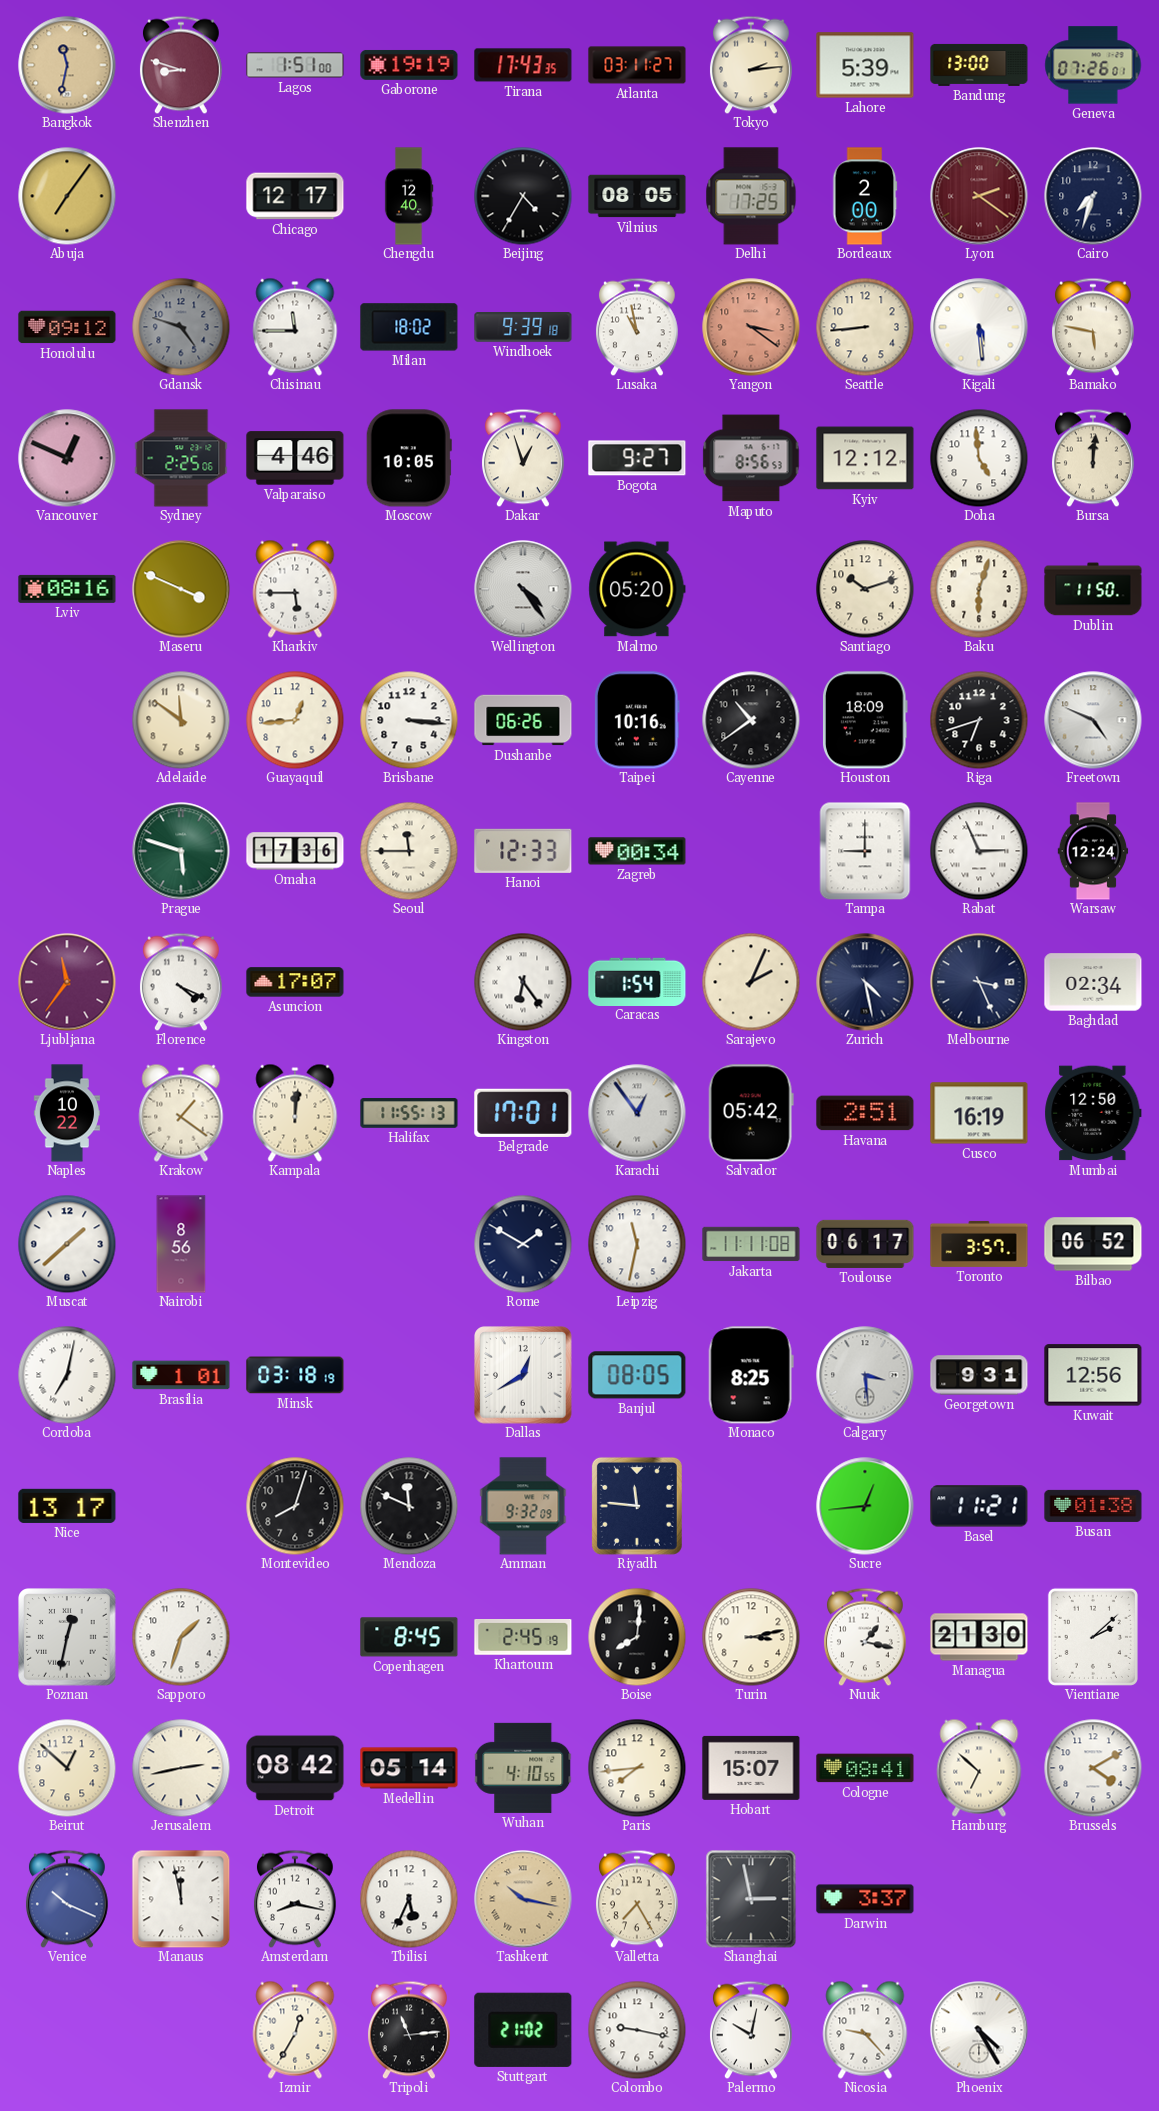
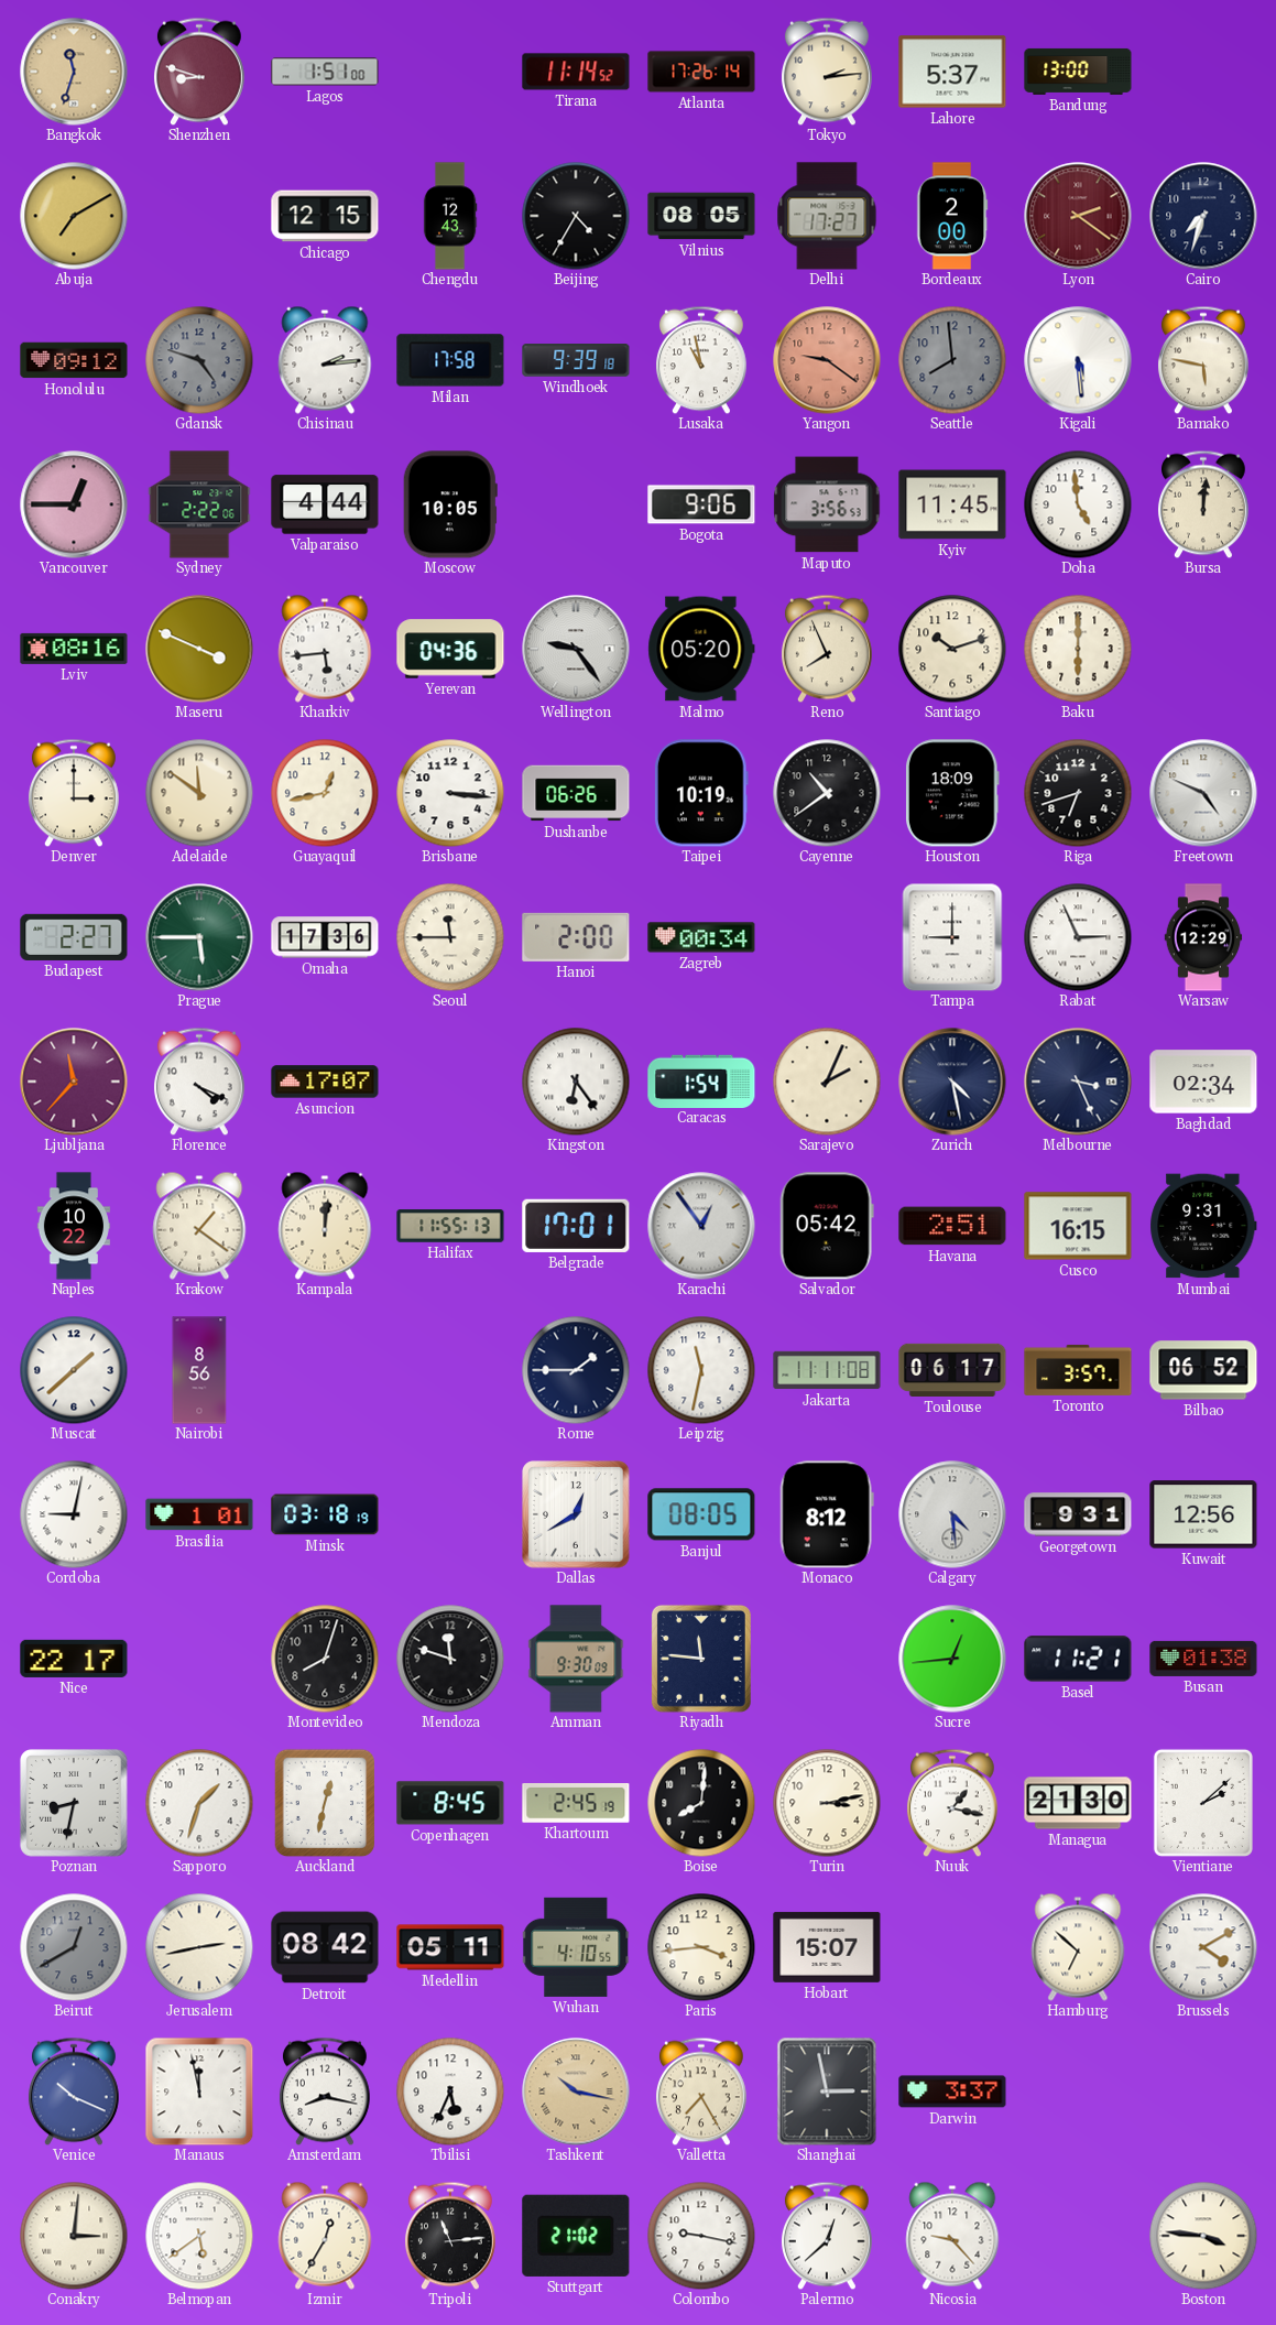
Bangkok: 11:32 -> 11:33 (74, 72)
Gaborone: 19:19 -> none (409, 65)
Tirana: 17:43 -> 11:14 (576, 72)
Atlanta: 03:11 -> 17:26 (701, 72)
Lahore: 5:39 -> 5:37 (952, 72)
Geneva: 07:26 -> none (1093, 65)
Abuja: 7:06 -> 7:10 (74, 216)
Chicago: 12:17 -> 12:15 (325, 216)
Chengdu: 12:40 -> 12:43 (450, 216)
Delhi: 17:25 -> 17:27 (827, 216)
Chisinau: 11:45 -> 2:14 (325, 360)
Milan: 18:02 -> 17:58 (450, 360)
Yangon: 3:21 -> 9:21 (827, 360)
Seattle: 8:44 -> 7:59 (952, 360)
Seattle dial: cream -> grey (952, 360)
Vancouver: 12:49 -> 12:45 (74, 504)
Sydney: 2:25 -> 2:22 (199, 504)
Valparaiso: 4:46 -> 4:44 (325, 504)
Dakar: 12:57 -> none (523, 458)
Bogota: 9:27 -> 9:06 (701, 504)
Maputo: 8:56 -> 3:56 (827, 504)
Kyiv: 12:12 -> 11:45 (952, 504)
Kharkiv: 5:45 -> 5:44 (325, 649)
Yerevan: none -> 04:36 (450, 649)
Wellington: 4:24 -> 9:24 (576, 649)
Reno: none -> 7:56 (827, 649)
Baku: 6:03 -> 6:00 (1078, 649)
Dublin: 11:50 -> none (1093, 589)
Denver: none -> 3:00 (74, 793)
Guayaquil: 12:44 -> 12:43 (325, 793)
Taipei: 10:16 -> 10:19 (701, 793)
Budapest: none -> 2:27 (74, 937)
Prague: 5:48 -> 5:45 (199, 937)
Hanoi: 12:33 -> 2:00 (576, 937)
Warsaw: 12:24 -> 12:29 (1203, 937)
Ljubljana: 11:36 -> 11:37 (74, 1082)
Cusco: 16:19 -> 16:15 (1078, 1226)
Mumbai: 12:50 -> 9:31 (1203, 1226)
Rome: 1:50 -> 1:45 (576, 1370)
Cordoba: 7:02 -> 9:02 (74, 1514)
Monaco: 8:25 -> 8:12 (827, 1514)
Calgary: 3:29 -> 4:29 (952, 1514)
Nice: 13:17 -> 22:17 (74, 1659)
Mendoza: 11:49 -> 11:48 (450, 1659)
Amman: 9:32 -> 9:30 (576, 1659)
Poznan: 12:32 -> 8:32 (74, 1803)
Auckland: none -> 12:32 (325, 1803)
Beirut: 12:52 -> 12:40 (74, 1947)
Beirut dial: cream -> grey (74, 1947)
Medellin: 05:14 -> 05:11 (450, 1947)
Paris: 7:44 -> 3:44 (701, 1947)
Cologne: 08:41 -> none (865, 1768)
Conakry: none -> 3:01 (74, 2236)
Belmopan: none -> 5:39 (199, 2236)
Palermo: 10:02 -> 12:38 (827, 2236)
Phoenix: 4:25 -> none (979, 2030)
Boston: none -> 3:46 (1203, 2236)
